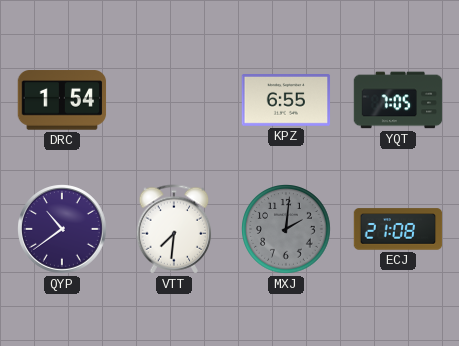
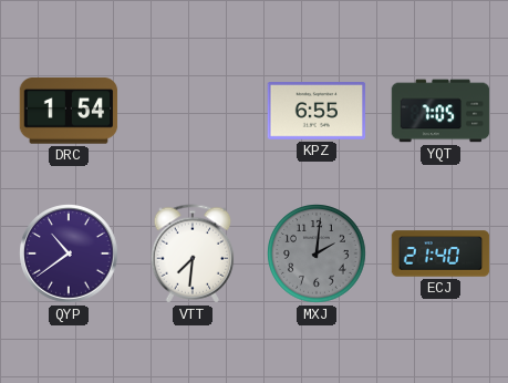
ECJ: 21:08 -> 21:40 (440, 253)
